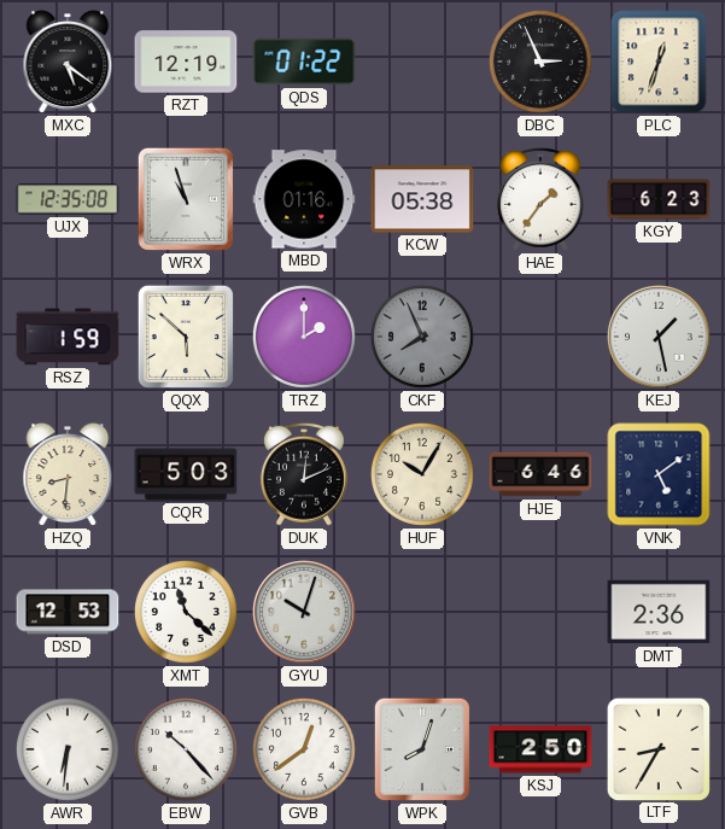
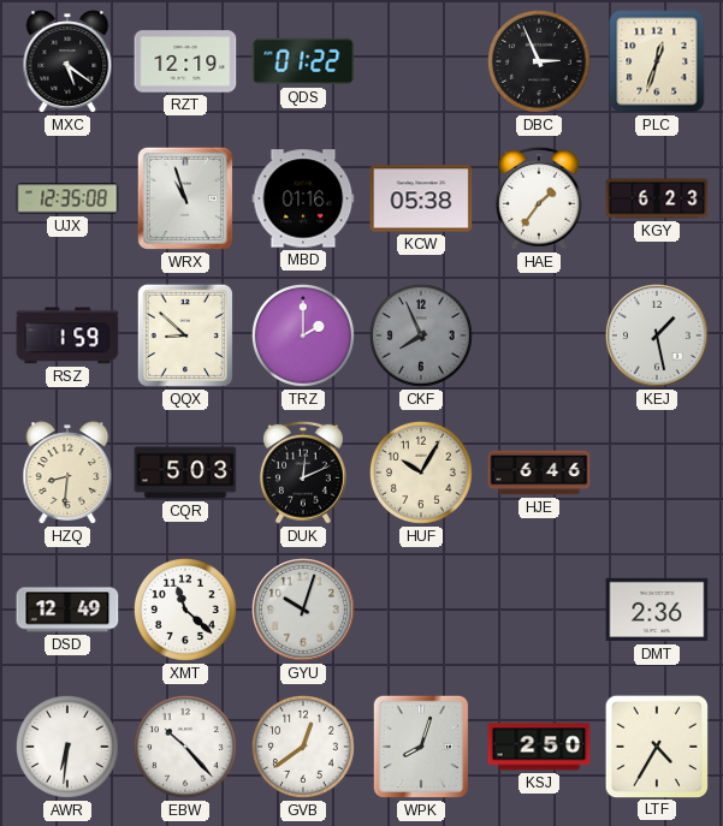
QQX: 5:52 -> 8:52 (185, 335)
VNK: 5:09 -> none (659, 474)
DSD: 12:53 -> 12:49 (67, 610)
LTF: 8:35 -> 4:35 (656, 745)
